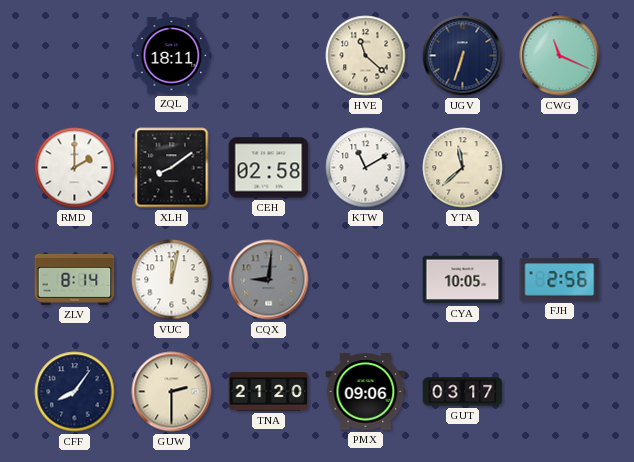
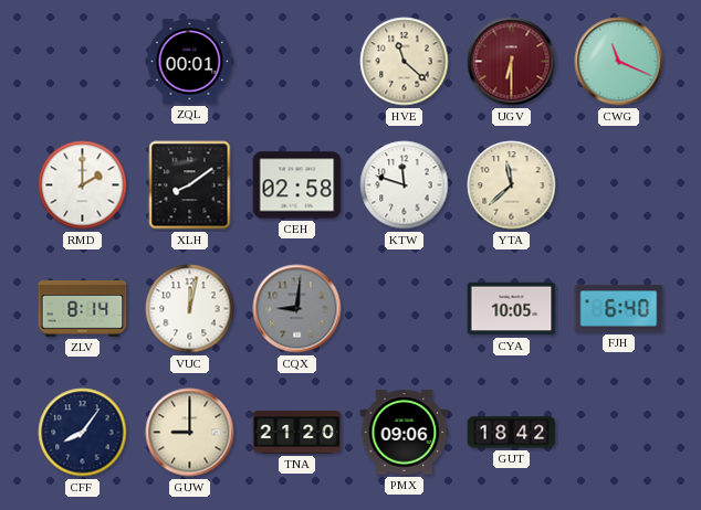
ZQL: 18:11 -> 00:01 (190, 62)
UGV: 6:33 -> 6:30 (512, 62)
UGV dial: navy -> burgundy (512, 62)
KTW: 11:10 -> 11:48 (405, 185)
FJH: 2:56 -> 6:40 (619, 309)
GUW: 2:30 -> 9:00 (190, 433)
GUT: 03:17 -> 18:42 (512, 433)
